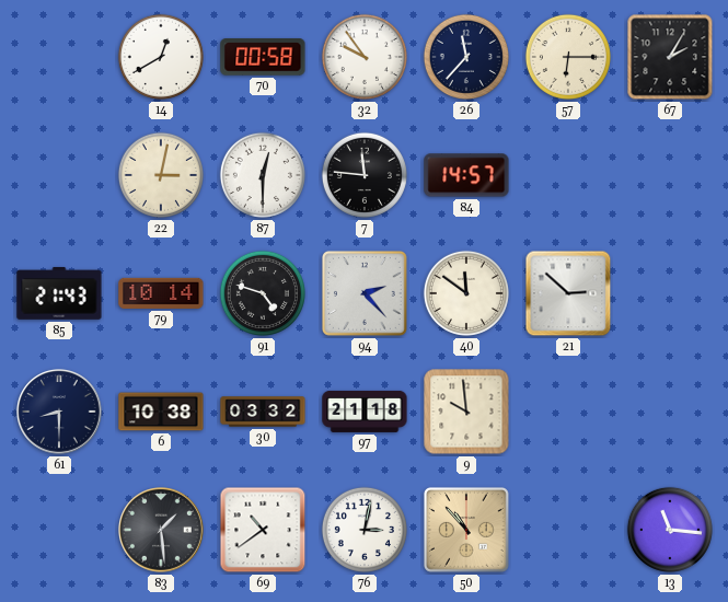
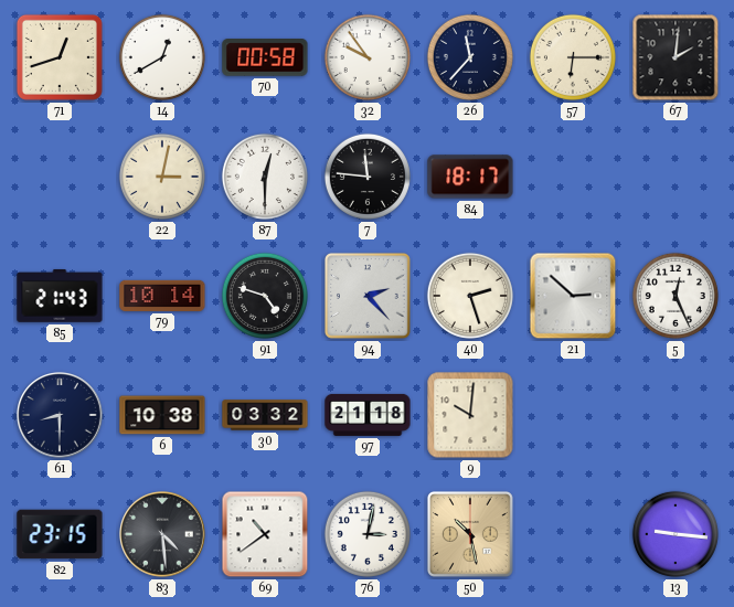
71: none -> 12:42 (60, 57)
67: 2:05 -> 2:01 (676, 57)
84: 14:57 -> 18:17 (470, 177)
40: 11:51 -> 2:27 (470, 296)
5: none -> 12:26 (676, 296)
9: 9:59 -> 10:01 (470, 415)
82: none -> 23:15 (60, 534)
83: 1:29 -> 4:29 (163, 535)
50: 10:53 -> 10:28 (470, 534)
13: 11:16 -> 9:16 (676, 534)
